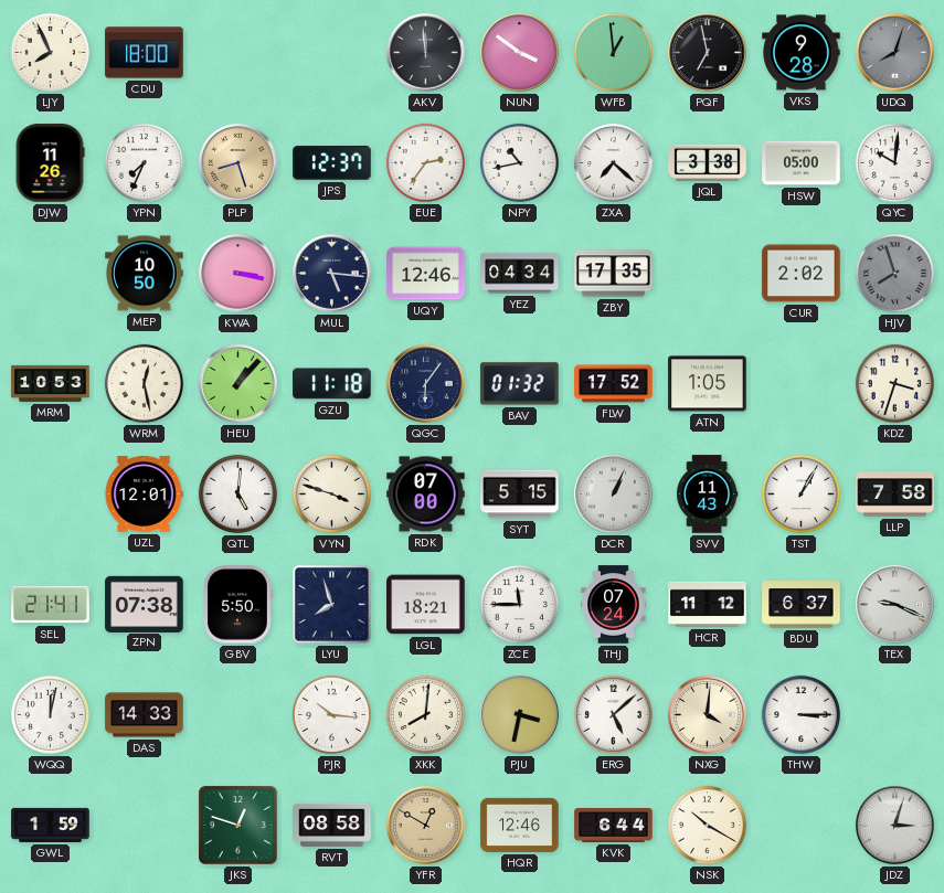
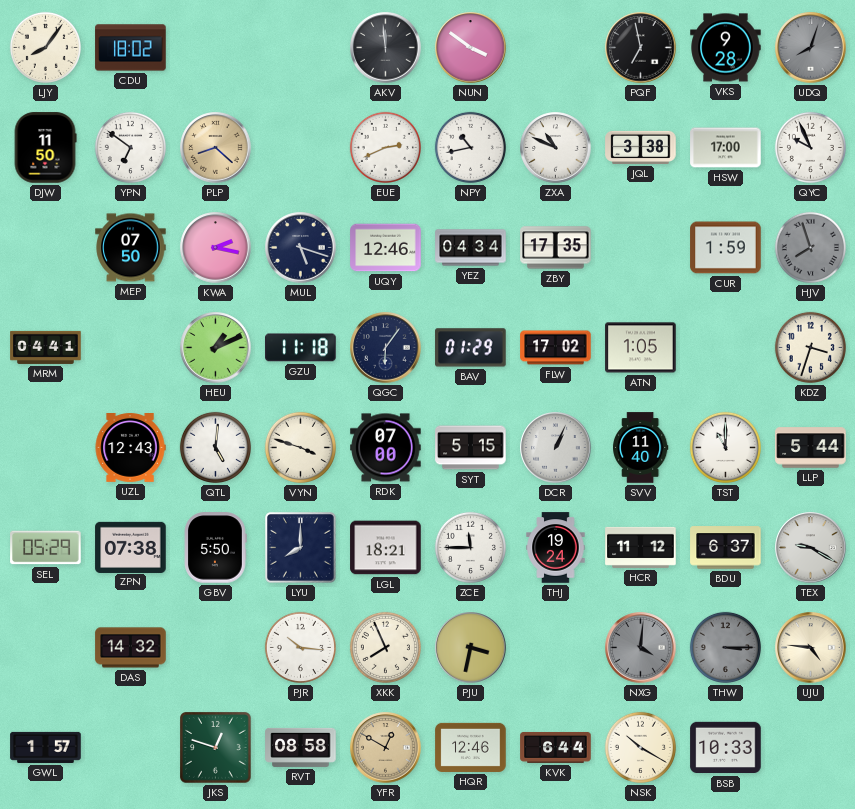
LJY: 7:56 -> 8:06 (45, 47)
CDU: 18:00 -> 18:02 (131, 48)
WFB: 12:59 -> none (613, 52)
DJW: 11:26 -> 11:50 (45, 148)
YPN: 7:34 -> 6:51 (130, 147)
PLP: 8:27 -> 8:22 (216, 148)
JPS: 12:37 -> none (332, 163)
EUE: 2:36 -> 2:41 (385, 147)
ZXA: 7:22 -> 10:49 (556, 148)
HSW: 05:00 -> 17:00 (726, 148)
QYC: 10:01 -> 9:56 (810, 147)
MEP: 10:50 -> 07:50 (131, 248)
KWA: 3:17 -> 2:17 (216, 248)
MUL: 5:16 -> 5:18 (301, 248)
CUR: 2:02 -> 1:59 (726, 248)
MRM: 10:53 -> 04:41 (46, 347)
WRM: 12:28 -> none (144, 383)
HEU: 1:07 -> 1:11 (216, 348)
BAV: 01:32 -> 01:29 (471, 348)
FLW: 17:52 -> 17:02 (556, 348)
UZL: 12:01 -> 12:43 (130, 448)
SVV: 11:43 -> 11:40 (640, 448)
TST: 1:05 -> 11:00 (725, 447)
LLP: 7:58 -> 5:44 (811, 448)
SEL: 21:41 -> 05:29 (46, 548)
LYU: 7:57 -> 8:00 (301, 548)
THJ: 07:24 -> 19:24 (556, 548)
TEX: 9:19 -> 9:20 (811, 548)
WQQ: 12:02 -> none (50, 714)
DAS: 14:33 -> 14:32 (131, 648)
XKK: 8:01 -> 7:56 (385, 647)
ERG: 5:08 -> none (613, 714)
NXG dial: cream -> grey (641, 648)
THW dial: white -> grey (725, 647)
UJU: none -> 4:46 (811, 648)
GWL: 1:59 -> 1:57 (46, 747)
BSB: none -> 10:33 (726, 748)
JDZ: 3:03 -> none (895, 826)
